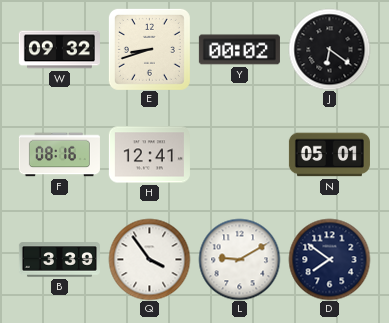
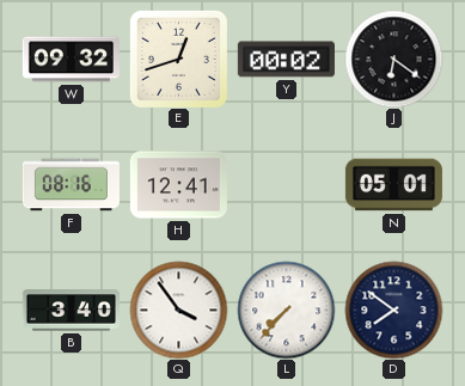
E: 8:42 -> 12:42 (178, 59)
B: 3:39 -> 3:40 (71, 311)
L: 9:10 -> 7:37 (286, 310)
